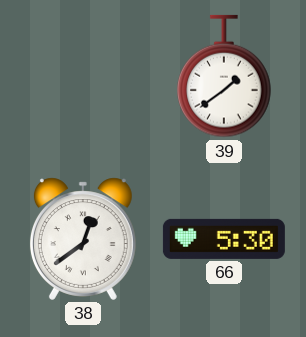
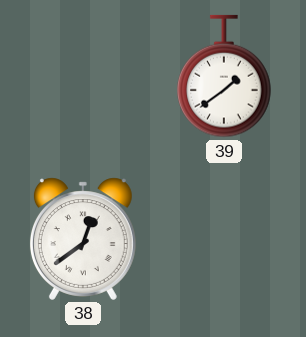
66: 5:30 -> none (224, 239)
